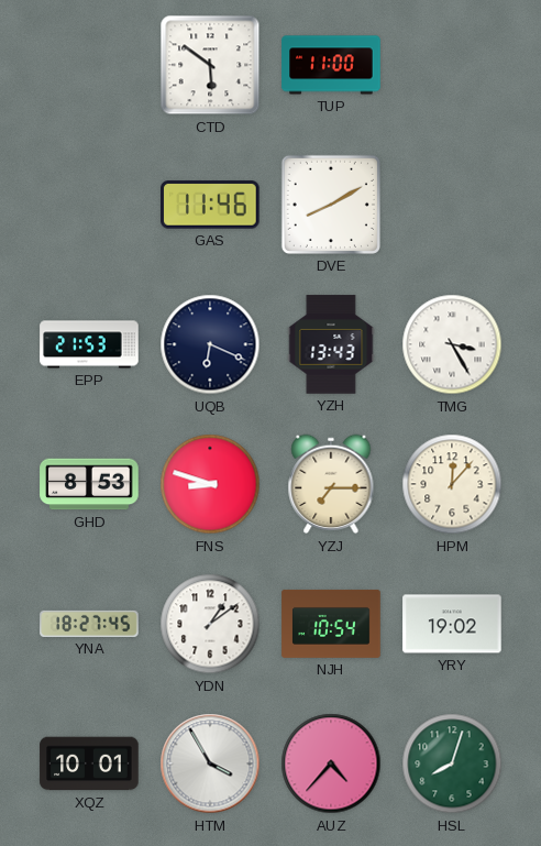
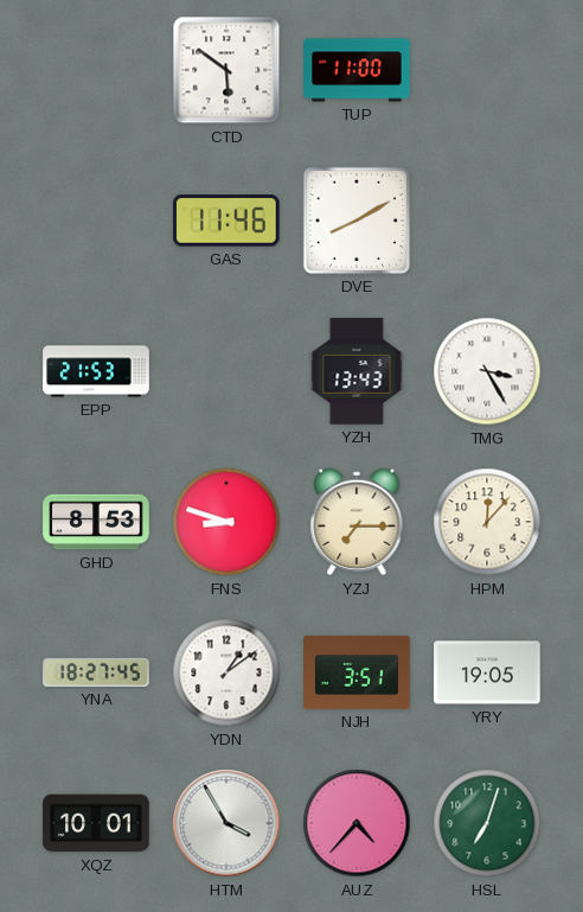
UQB: 6:19 -> none (210, 344)
NJH: 10:54 -> 3:51 (357, 672)
YRY: 19:02 -> 19:05 (487, 672)
HSL: 8:03 -> 7:03 (487, 823)
